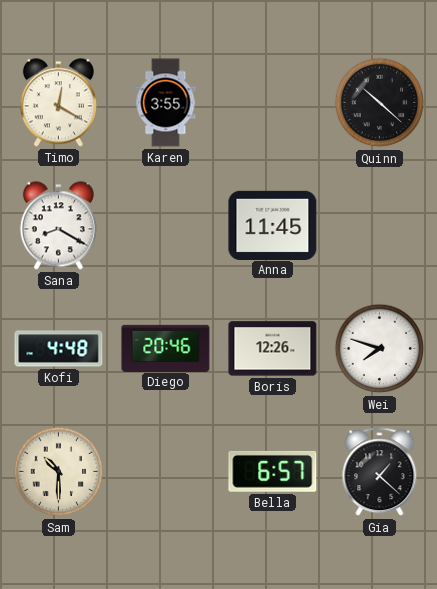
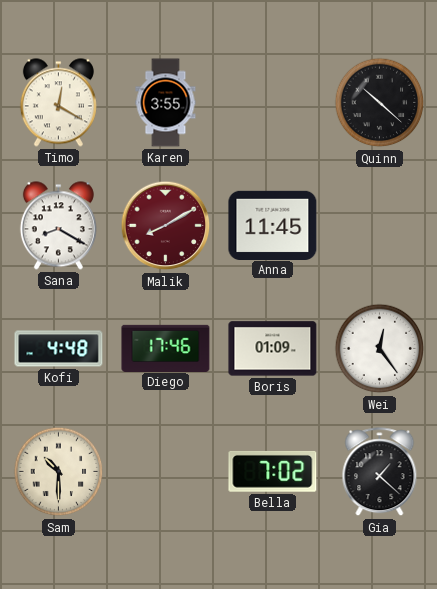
Malik: none -> 8:10 (166, 226)
Diego: 20:46 -> 17:46 (166, 348)
Boris: 12:26 -> 01:09 (273, 349)
Wei: 7:48 -> 12:24 (380, 349)
Bella: 6:57 -> 7:02 (273, 471)
